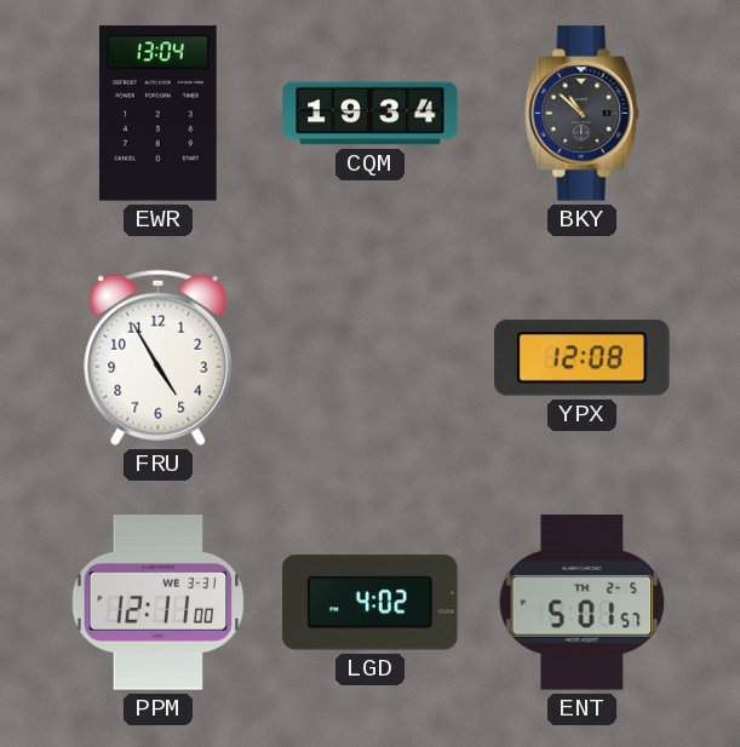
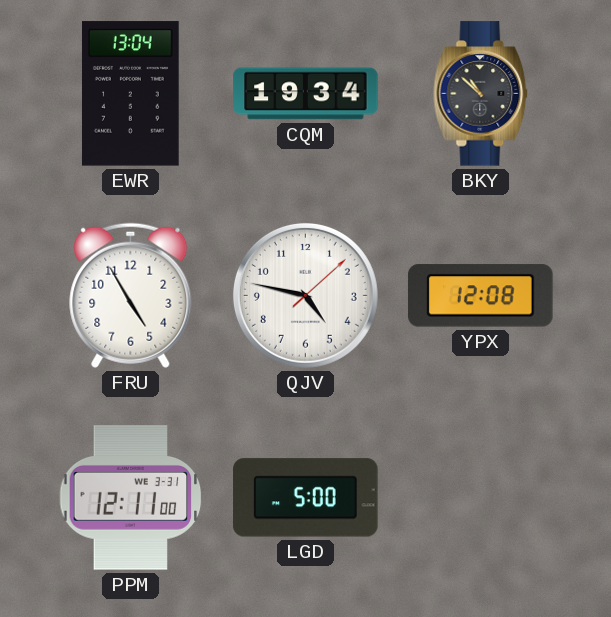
QJV: none -> 4:47 (305, 295)
LGD: 4:02 -> 5:00 (306, 498)
ENT: 5:01 -> none (583, 603)
